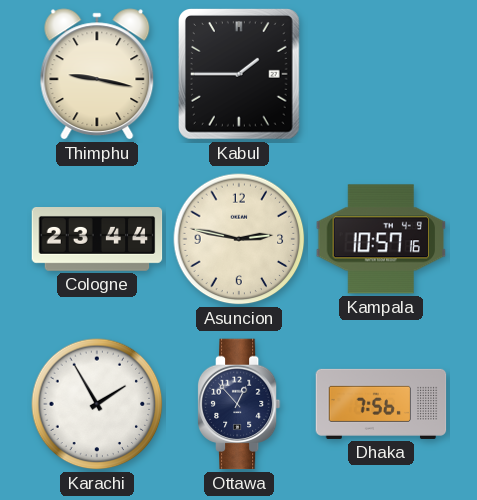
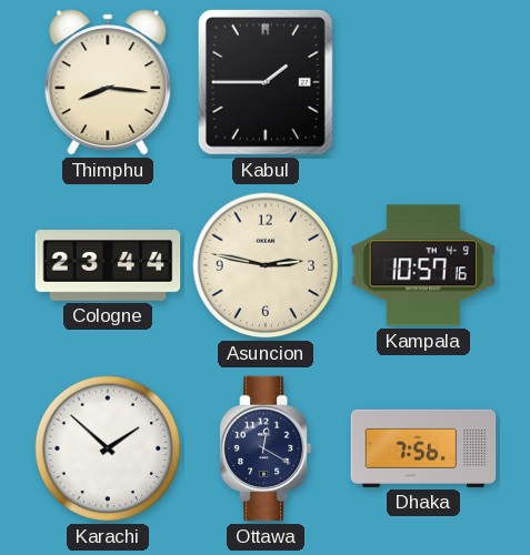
Thimphu: 9:17 -> 8:16 (108, 82)
Karachi: 1:55 -> 1:52 (108, 448)
Ottawa: 12:53 -> 12:20 (266, 448)
